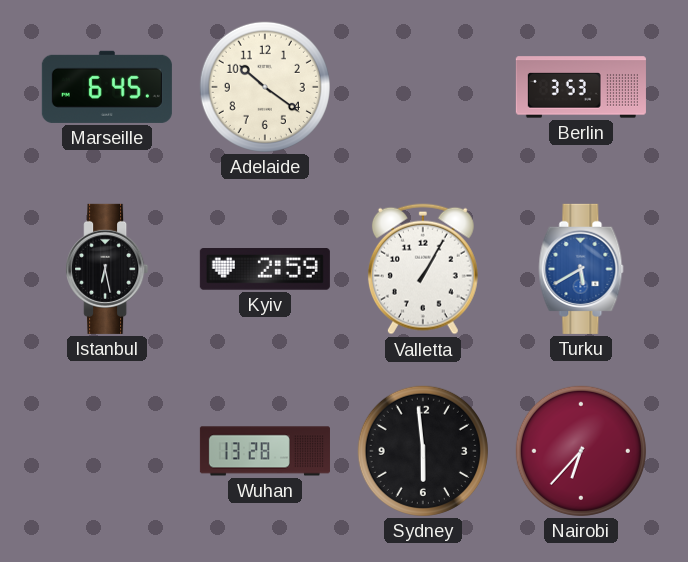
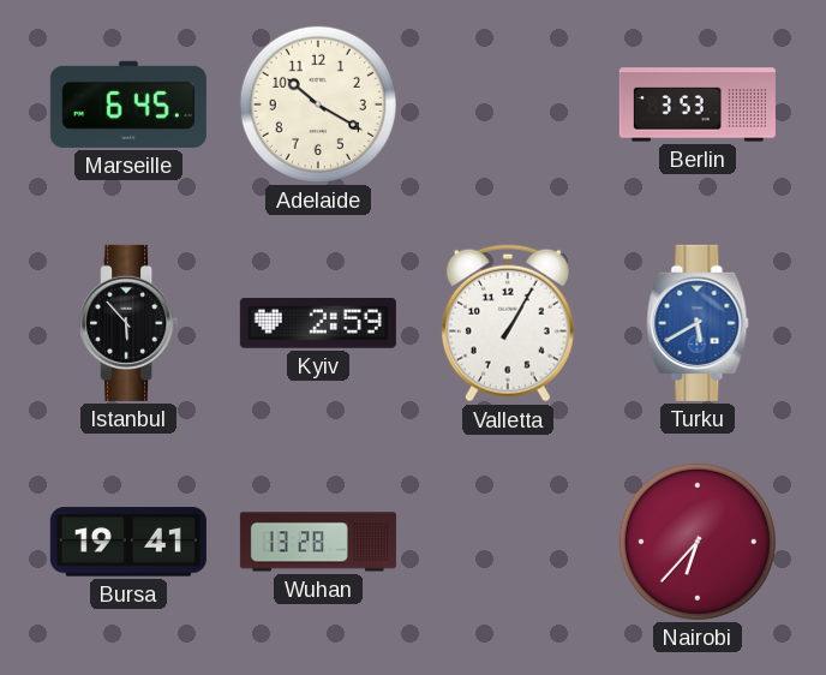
Adelaide: 10:21 -> 10:20 (318, 104)
Istanbul: 6:28 -> 5:53 (128, 323)
Bursa: none -> 19:41 (128, 542)
Sydney: 5:59 -> none (423, 451)
